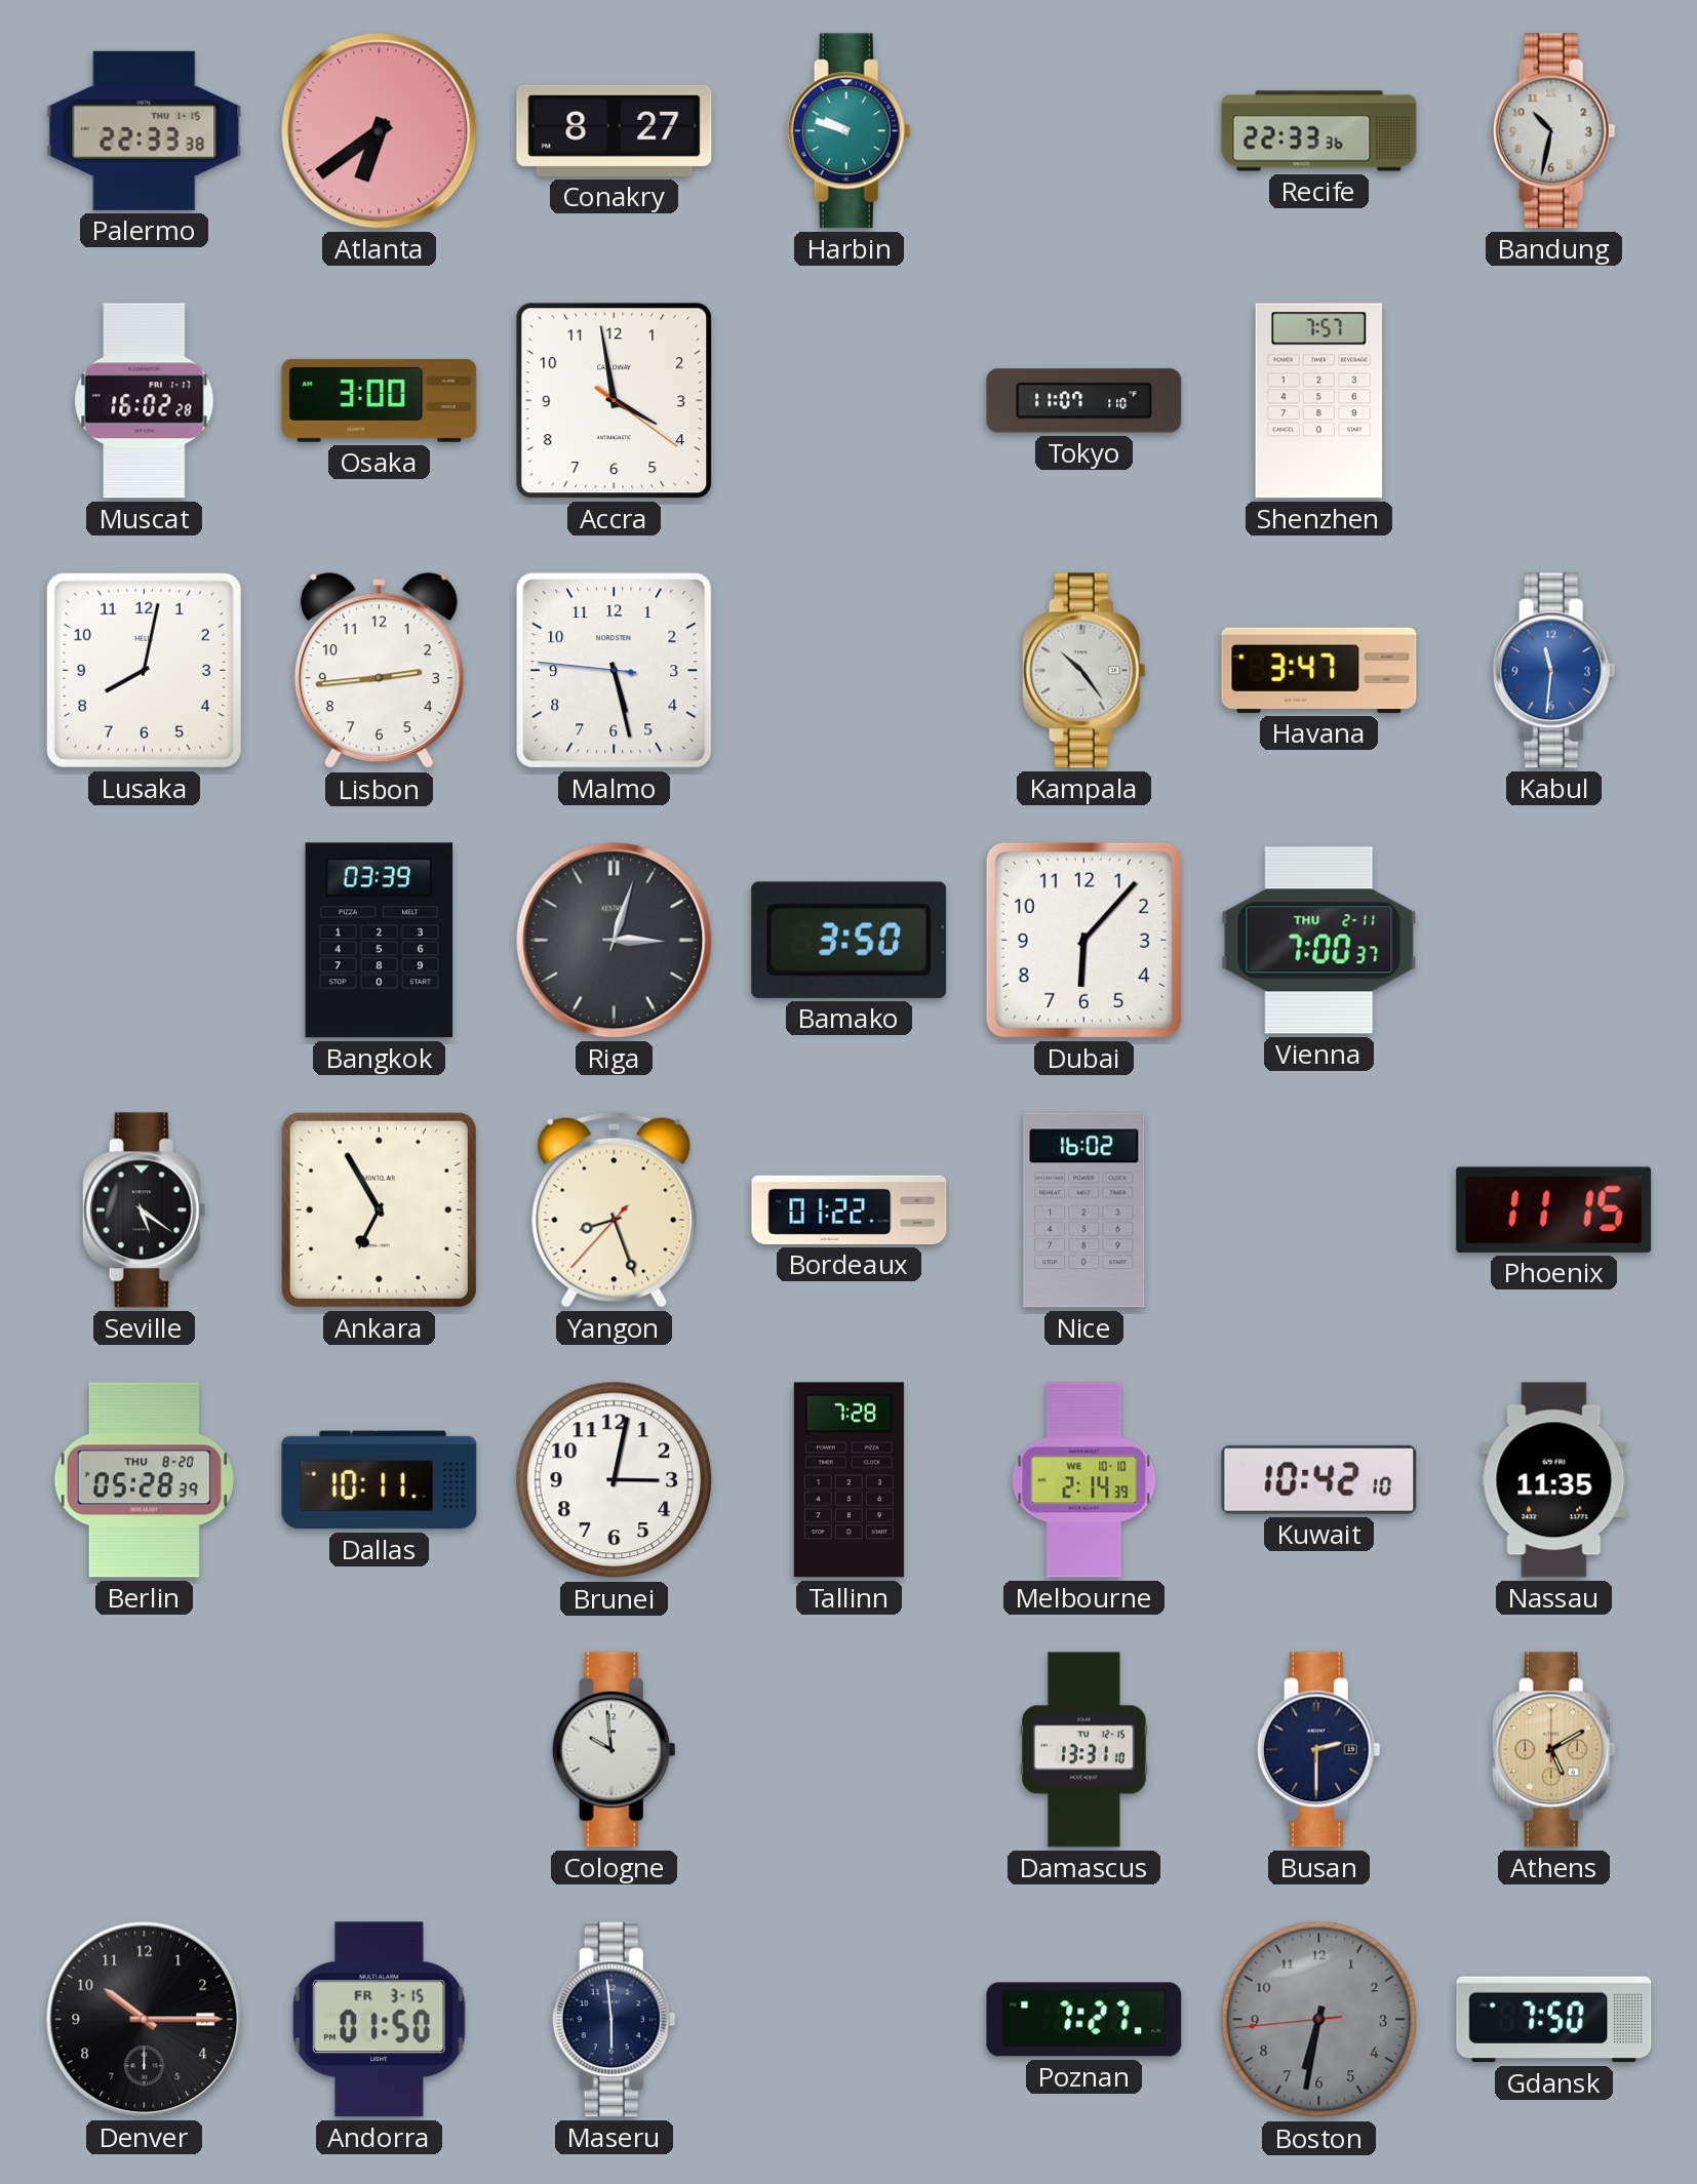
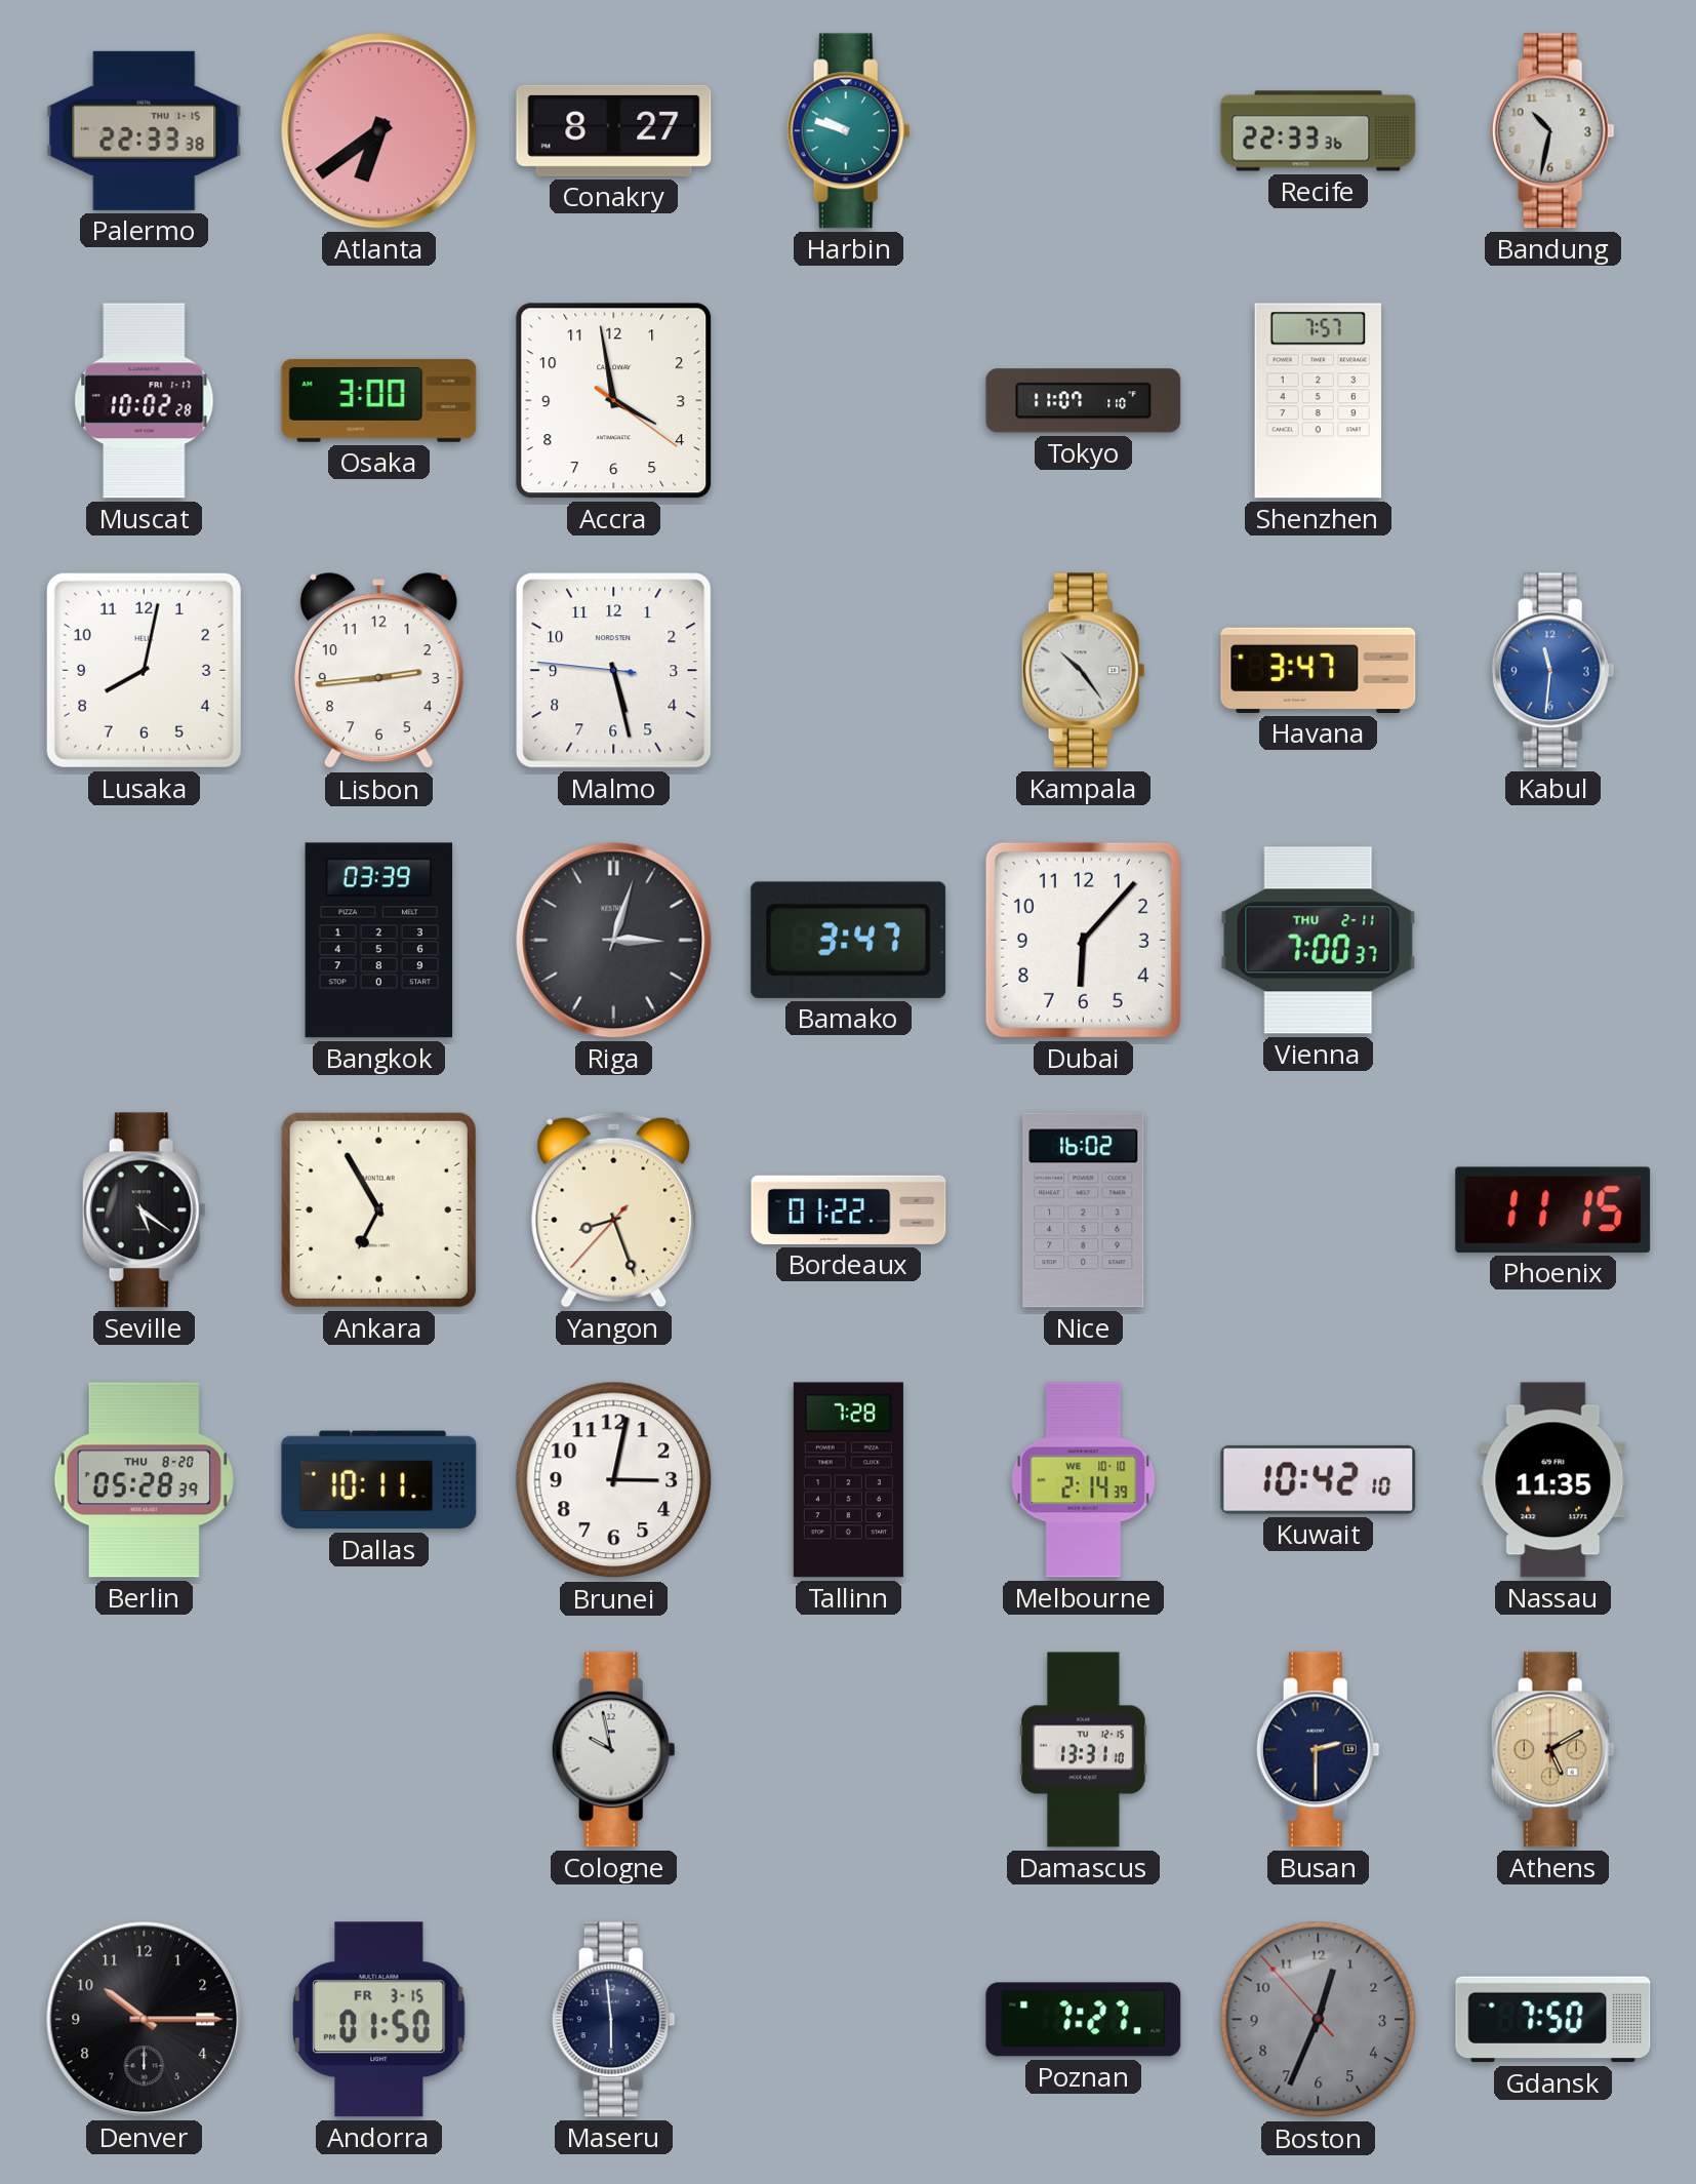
Muscat: 16:02 -> 10:02 (145, 401)
Bamako: 3:50 -> 3:47 (849, 940)
Cologne: 9:59 -> 9:58 (613, 1750)
Boston: 6:31 -> 12:33 (1319, 2020)
